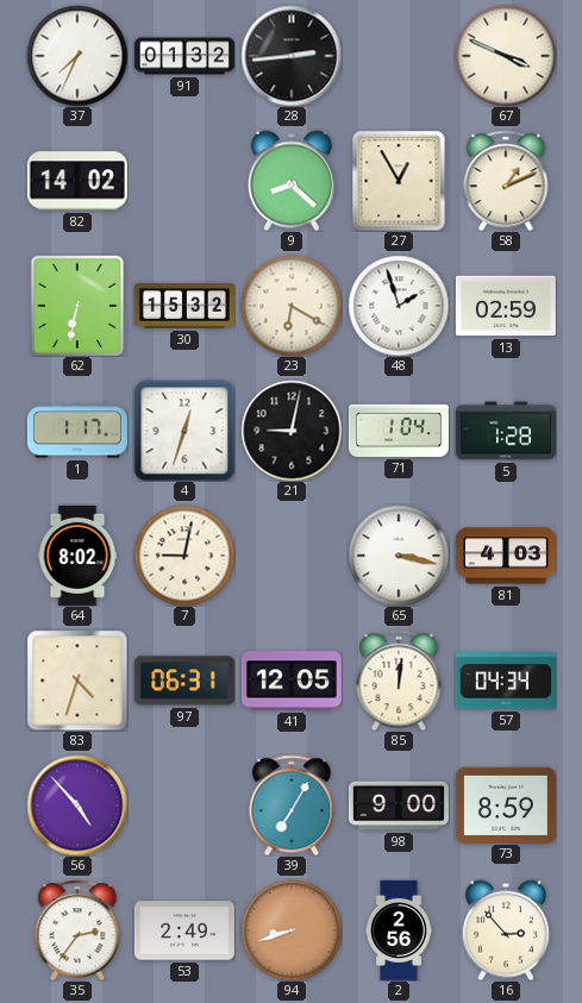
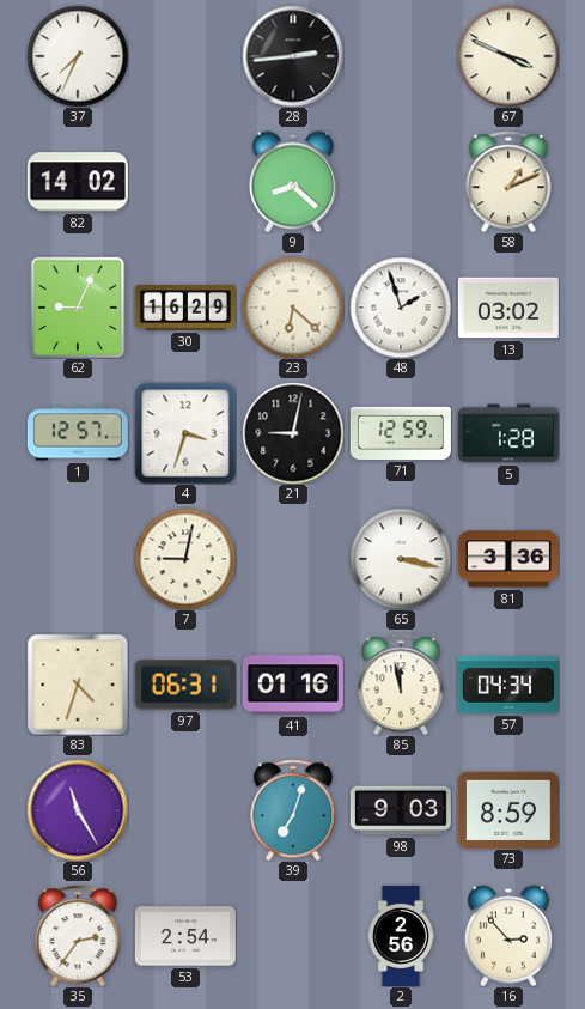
91: 01:32 -> none (184, 56)
27: 12:55 -> none (399, 181)
62: 6:32 -> 9:04 (78, 308)
30: 15:32 -> 16:29 (185, 308)
23: 6:20 -> 6:22 (293, 308)
13: 02:59 -> 03:02 (508, 308)
1: 1:17 -> 12:57 (78, 433)
4: 12:33 -> 3:33 (185, 433)
71: 1:04 -> 12:59 (401, 433)
64: 8:02 -> none (77, 556)
81: 4:03 -> 3:36 (508, 559)
41: 12:05 -> 01:16 (293, 685)
85: 12:01 -> 11:58 (401, 685)
56: 4:53 -> 11:25 (78, 810)
39: 7:05 -> 7:03 (293, 810)
98: 9:00 -> 9:03 (401, 810)
53: 2:49 -> 2:54 (185, 936)
94: 8:42 -> none (292, 930)
